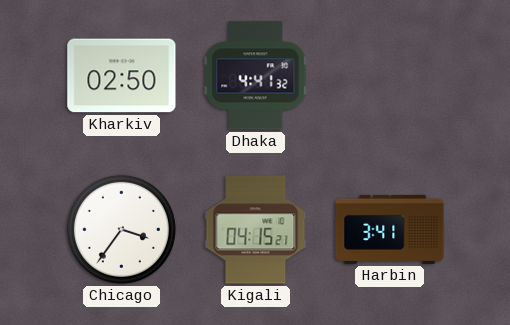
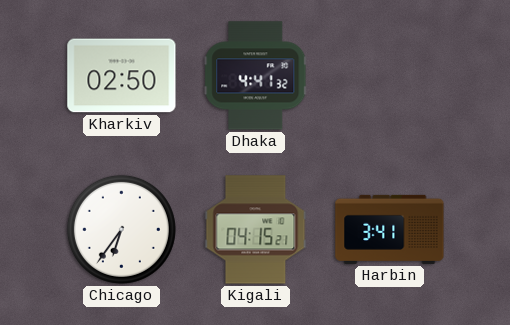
Chicago: 3:36 -> 6:36 (121, 229)
